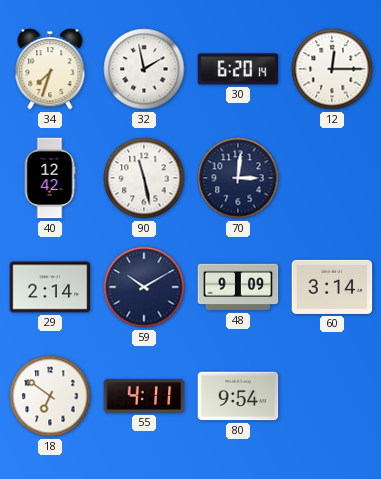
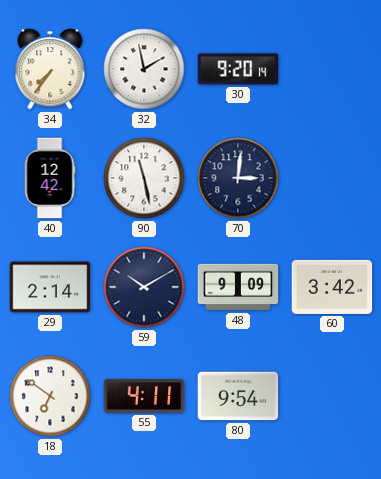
34: 7:33 -> 7:36 (50, 69)
30: 6:20 -> 9:20 (238, 69)
12: 12:15 -> none (332, 69)
60: 3:14 -> 3:42 (332, 287)
